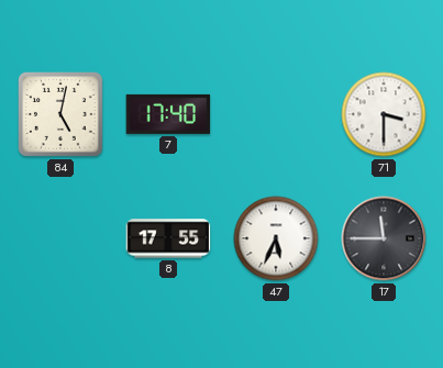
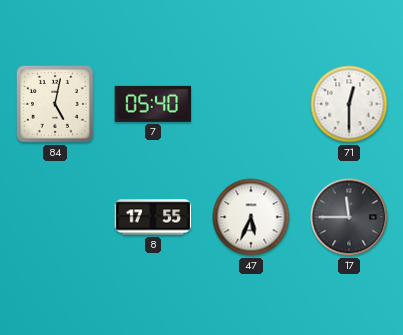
7: 17:40 -> 05:40 (153, 104)
71: 3:30 -> 12:30 (349, 104)
